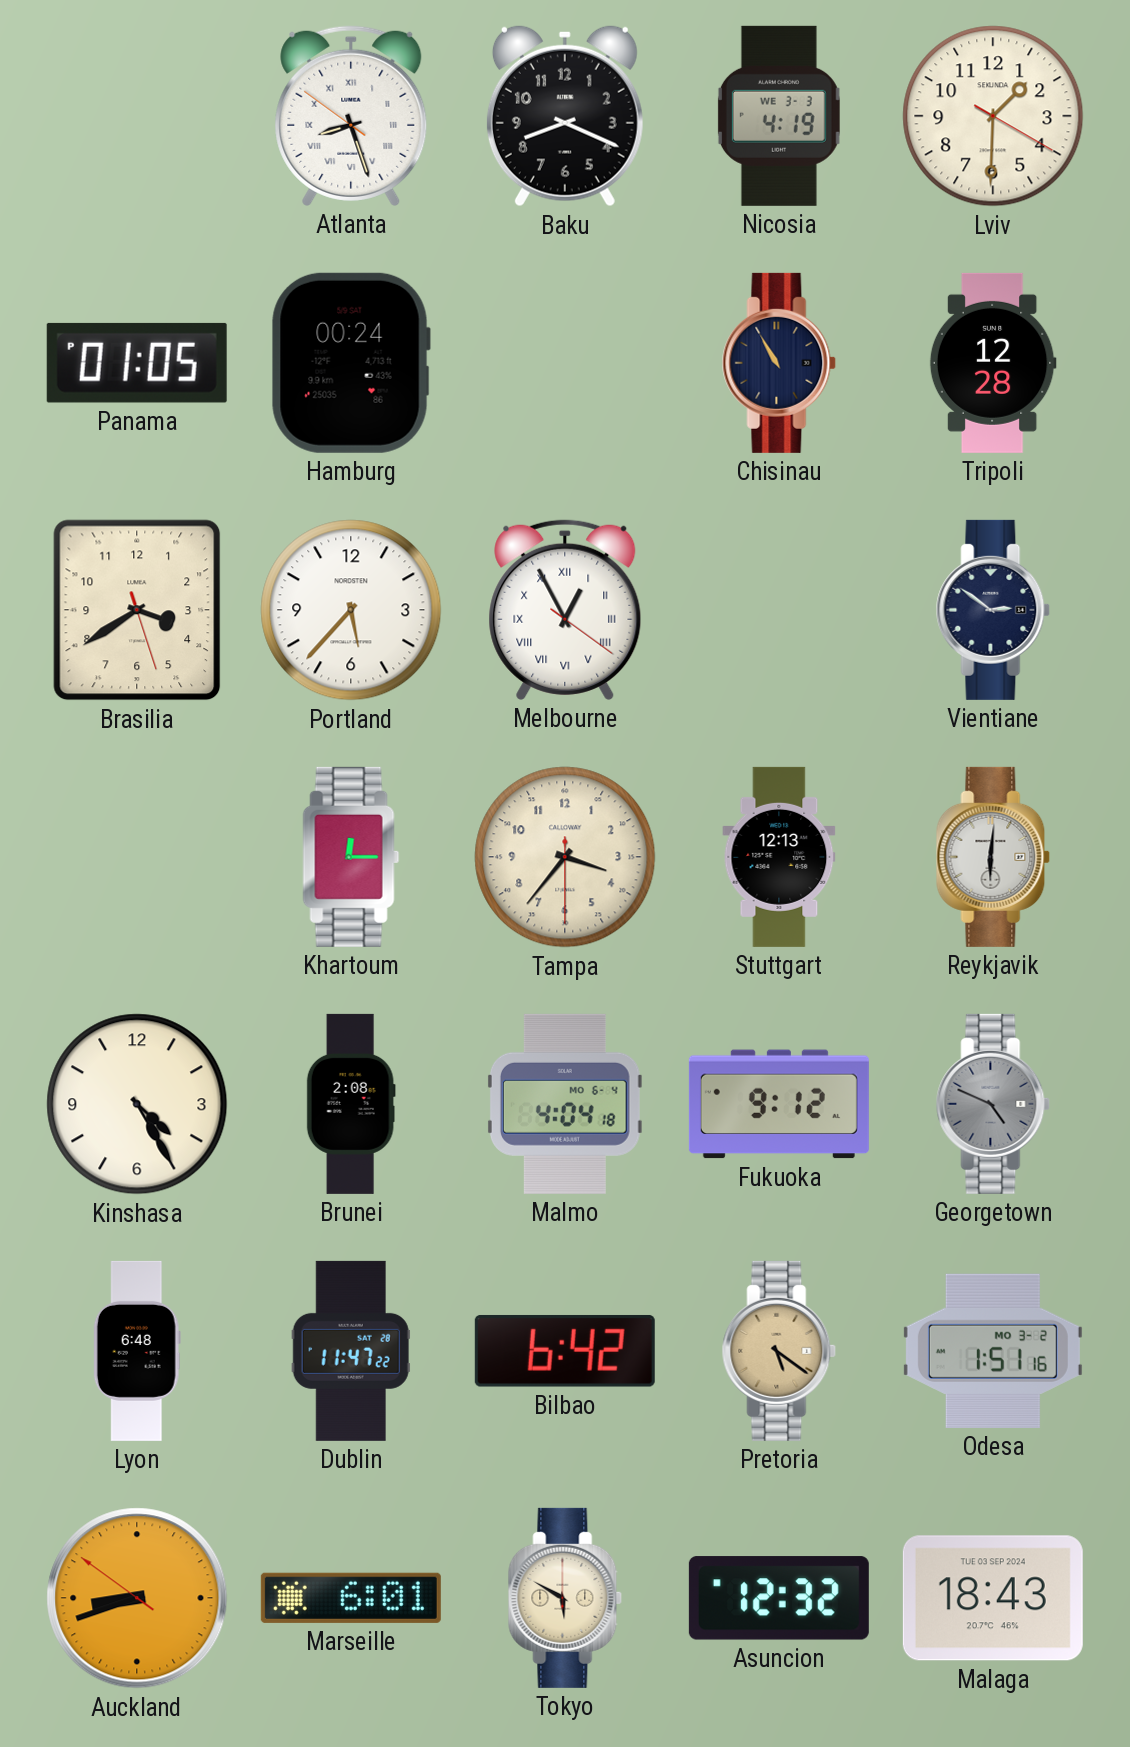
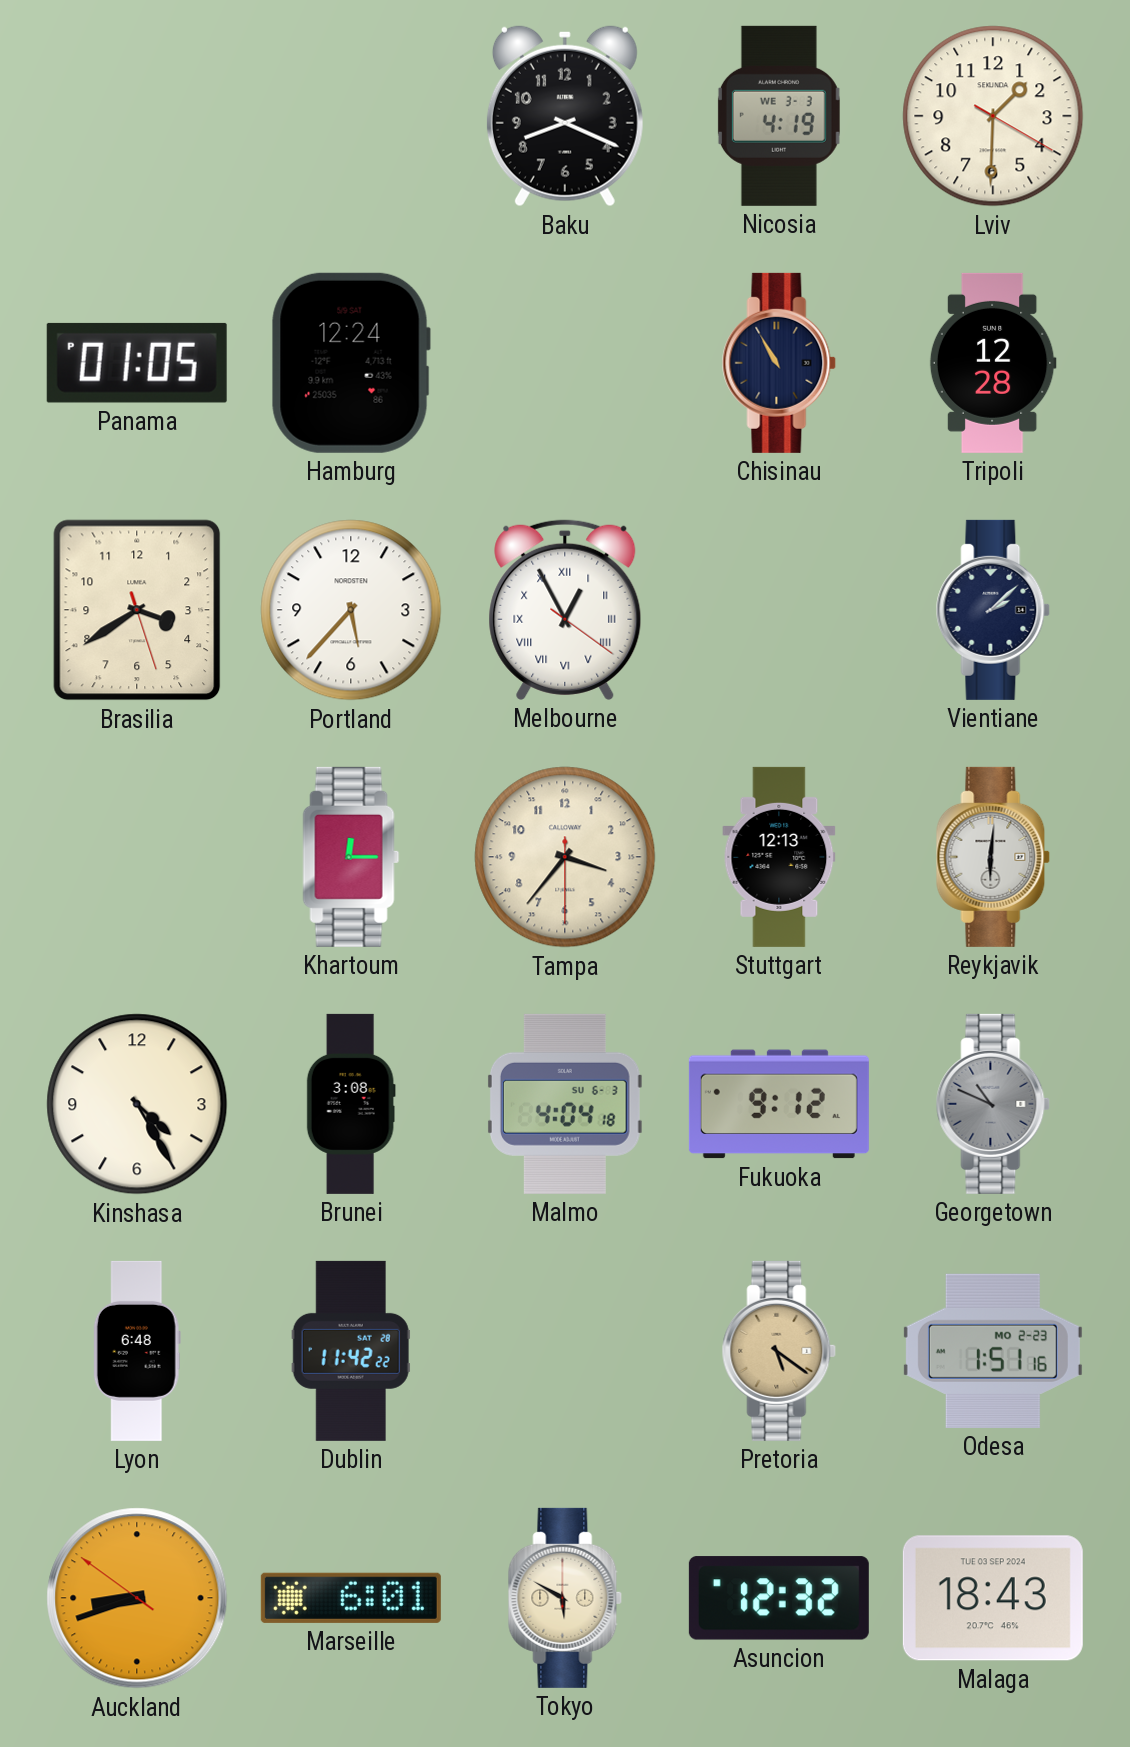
Atlanta: 8:26 -> none (351, 116)
Hamburg: 00:24 -> 12:24 (351, 363)
Vientiane: 2:51 -> 2:08 (993, 610)
Brunei: 2:08 -> 3:08 (351, 1104)
Malmo date: MO 6-4 -> SU 6-3 (565, 1104)
Georgetown: 4:49 -> 10:49 (993, 1104)
Dublin: 11:47 -> 11:42 (351, 1351)
Bilbao: 6:42 -> none (565, 1351)
Odesa date: MO 3-2 -> MO 2-23 (993, 1351)
